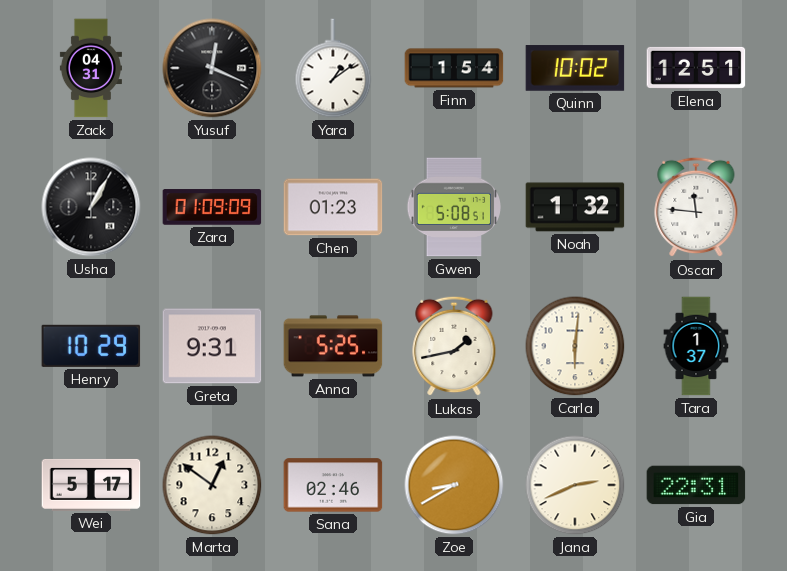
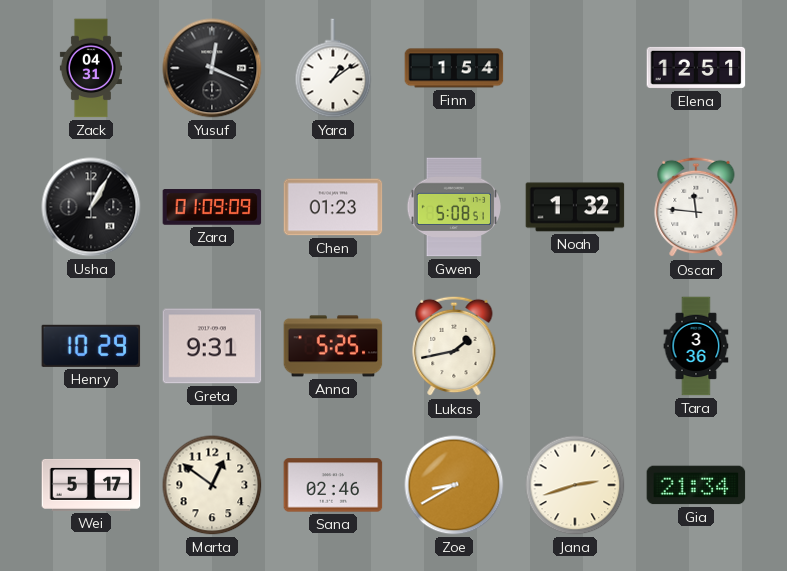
Quinn: 10:02 -> none (575, 68)
Carla: 6:01 -> none (575, 346)
Tara: 1:37 -> 3:36 (696, 346)
Jana: 2:41 -> 2:42 (575, 485)
Gia: 22:31 -> 21:34 (696, 485)
